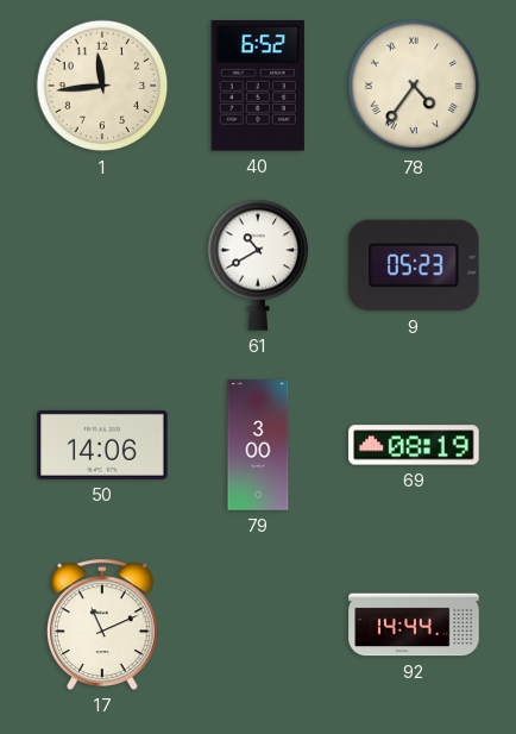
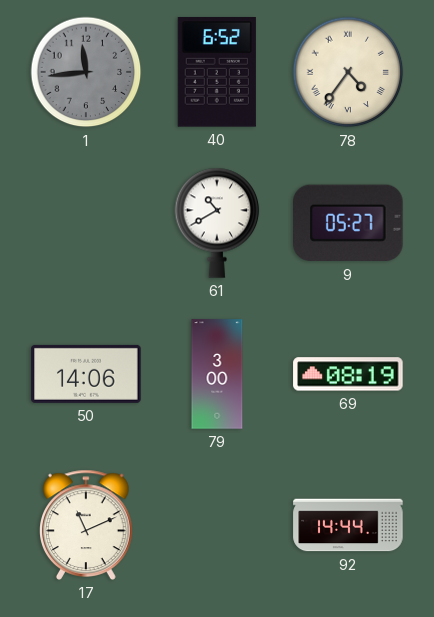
1 dial: cream -> grey (86, 72)
9: 05:23 -> 05:27 (348, 223)
